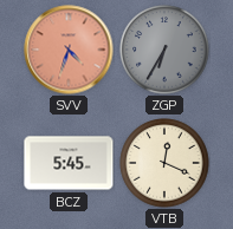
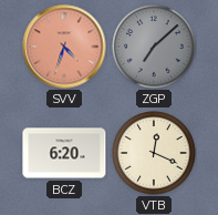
ZGP: 6:35 -> 7:08 (154, 47)
BCZ: 5:45 -> 6:20 (64, 153)
